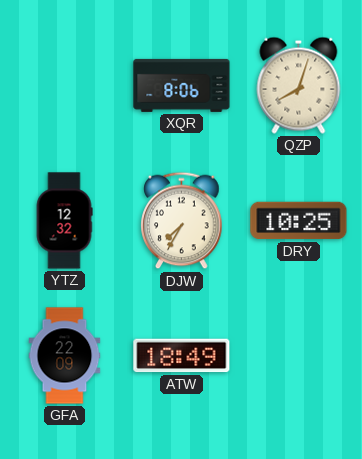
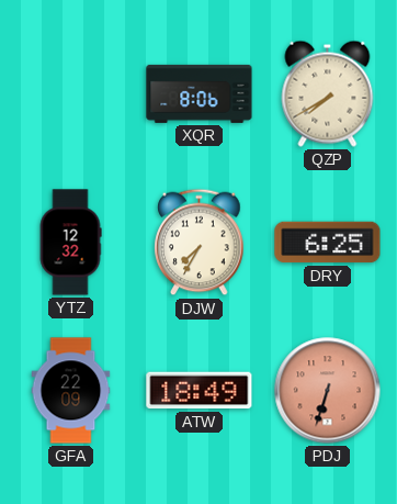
QZP: 8:03 -> 7:40 (328, 93)
DRY: 10:25 -> 6:25 (328, 243)
PDJ: none -> 6:33 (328, 391)
